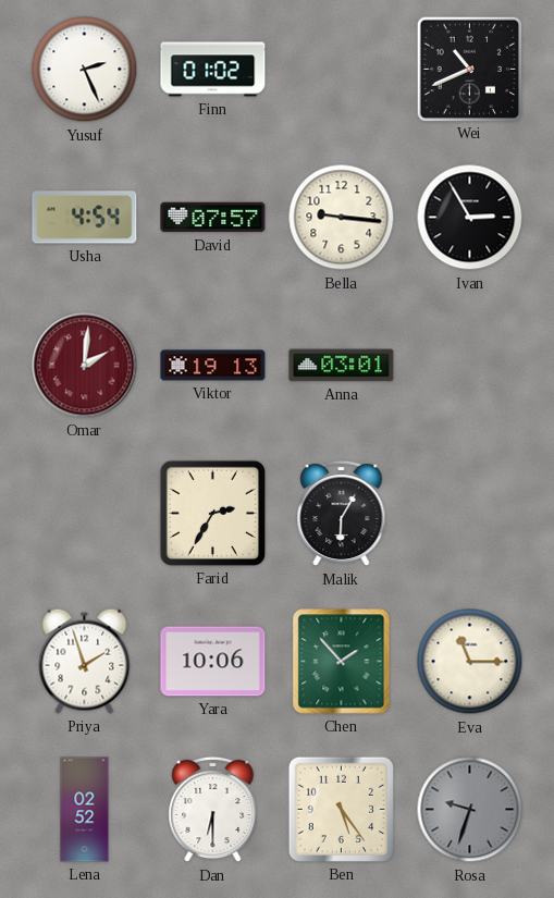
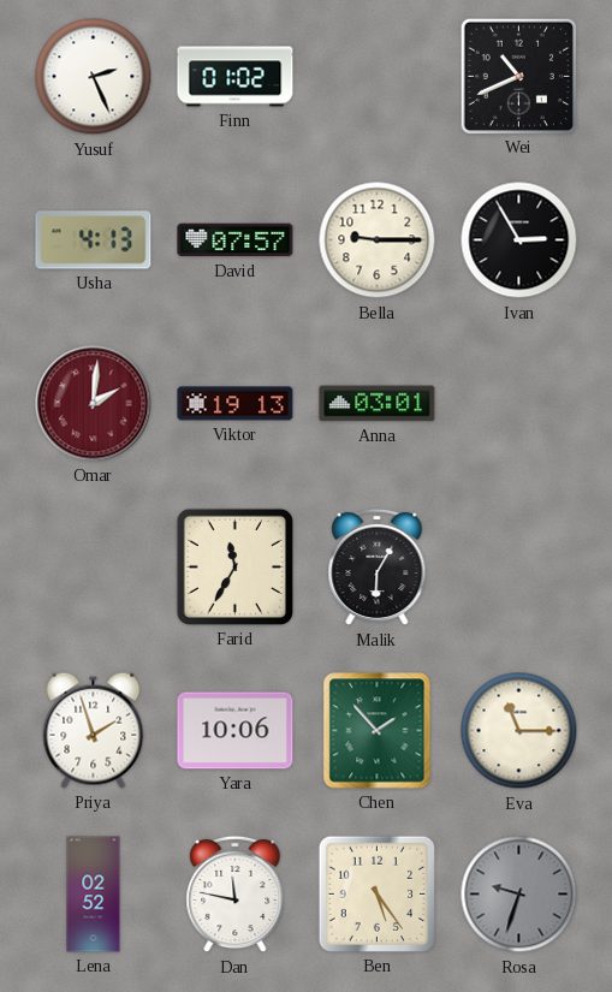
Usha: 4:54 -> 4:13 (94, 240)
Bella: 9:16 -> 9:15 (378, 240)
Farid: 2:35 -> 11:35 (234, 566)
Dan: 6:30 -> 11:47 (236, 895)
